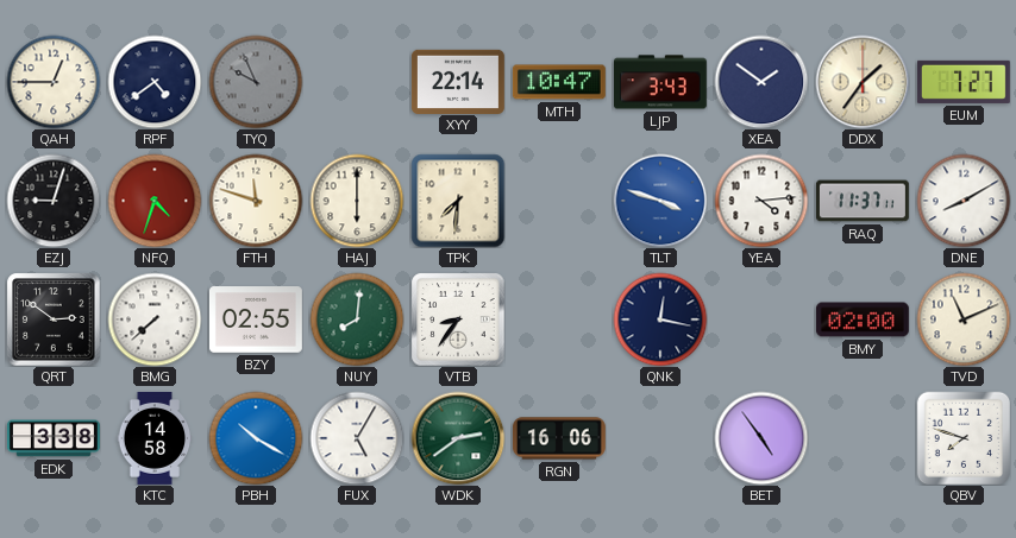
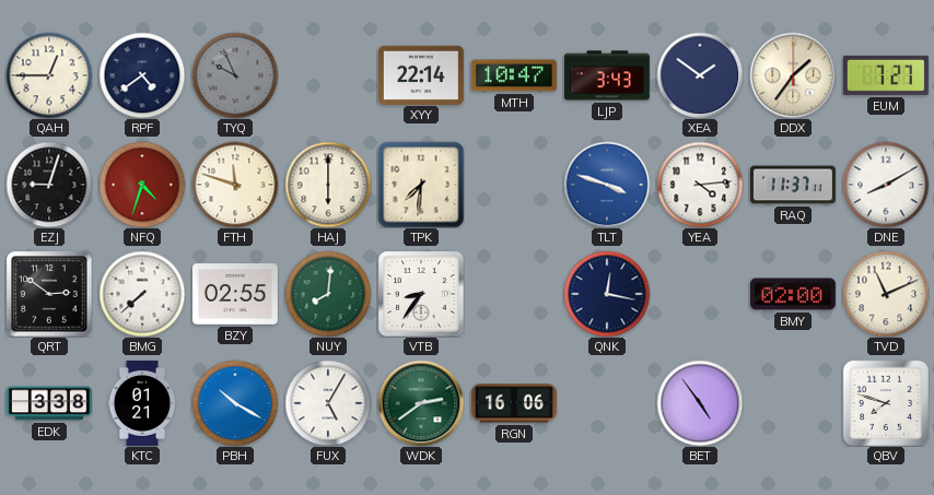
KTC: 14:58 -> 01:21 (142, 403)
